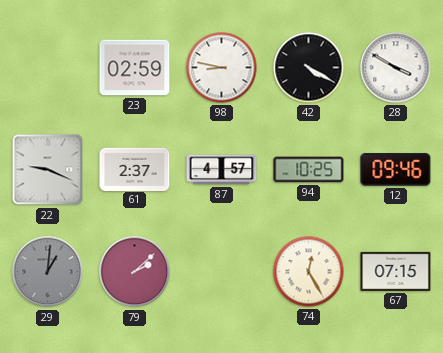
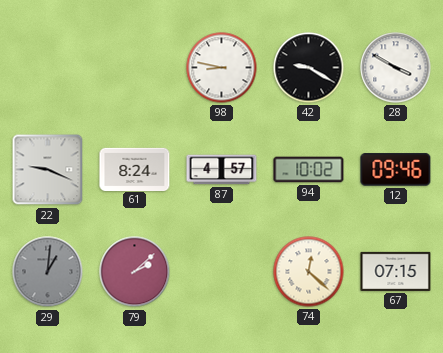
23: 02:59 -> none (135, 68)
42: 4:20 -> 9:20 (309, 68)
61: 2:37 -> 8:24 (135, 169)
94: 10:25 -> 10:02 (309, 170)
74: 12:25 -> 12:22 (309, 272)
